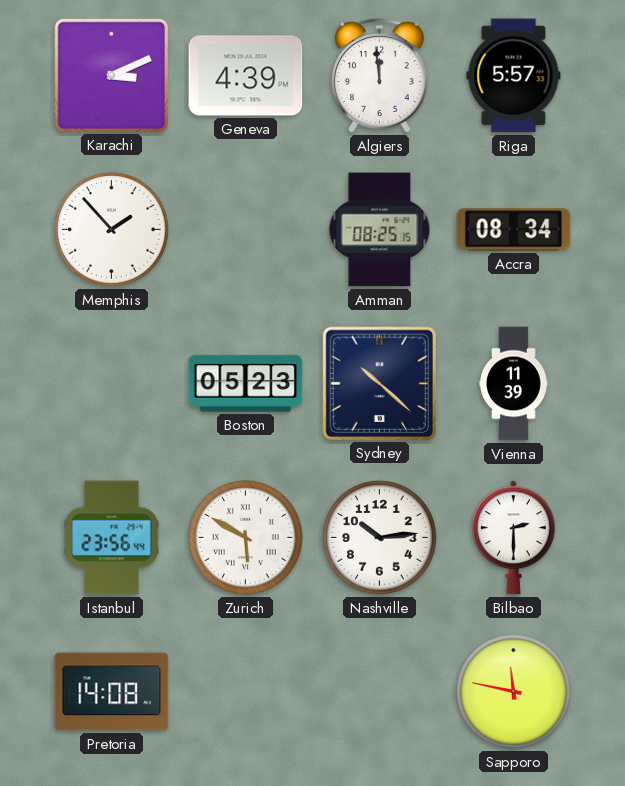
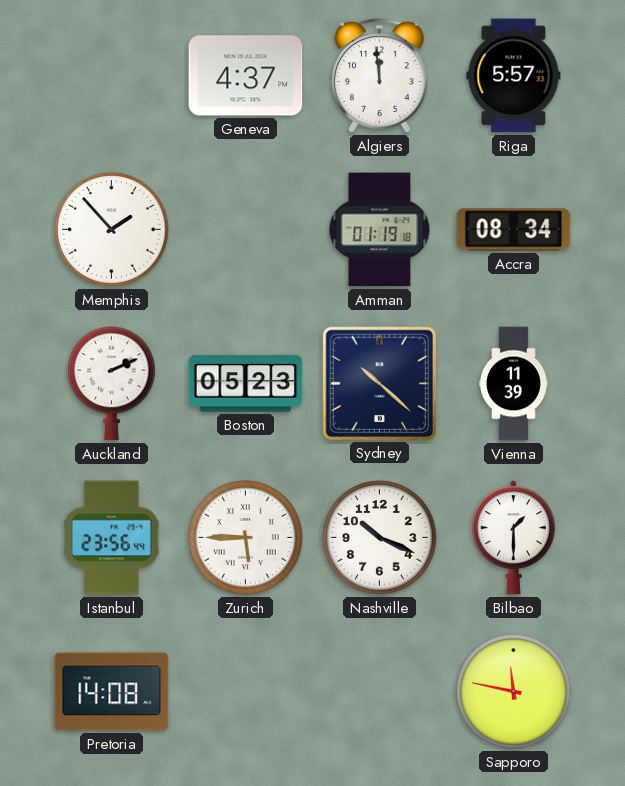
Karachi: 3:11 -> none (111, 75)
Geneva: 4:39 -> 4:37 (246, 76)
Amman: 08:25 -> 01:19 (380, 230)
Auckland: none -> 2:11 (112, 384)
Zurich: 5:50 -> 5:45 (246, 538)
Nashville: 10:14 -> 10:19 (380, 538)
Bilbao: 2:30 -> 1:30 (513, 538)
